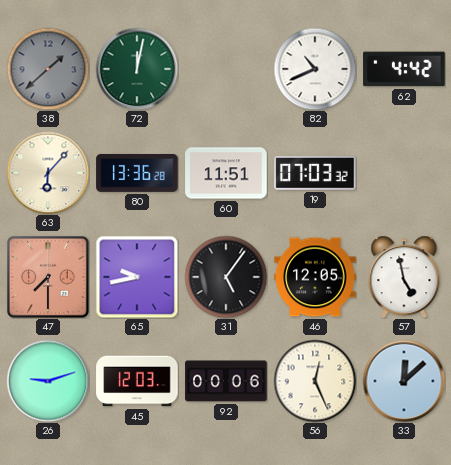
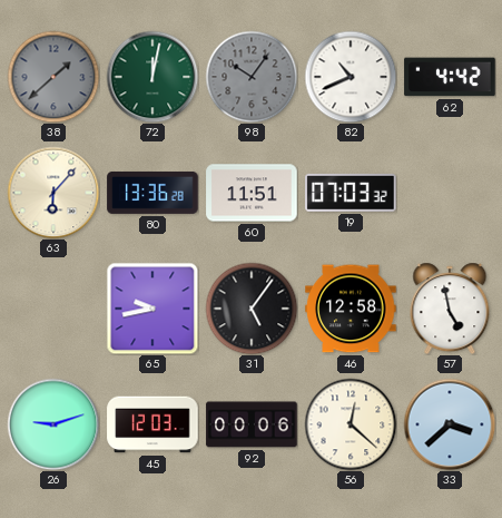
98: none -> 10:06 (252, 77)
47: 7:30 -> none (48, 277)
46: 12:05 -> 12:58 (351, 309)
56: 12:26 -> 12:22 (351, 424)
33: 12:08 -> 3:38 (450, 424)
